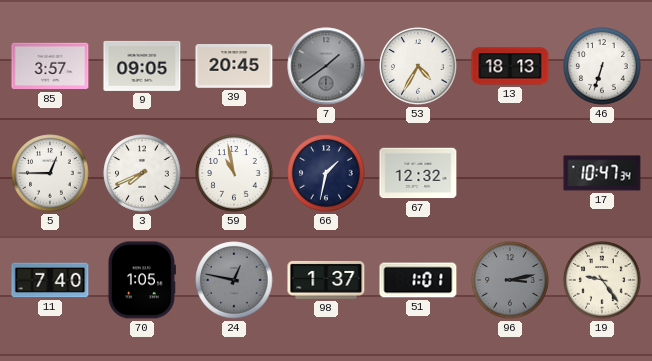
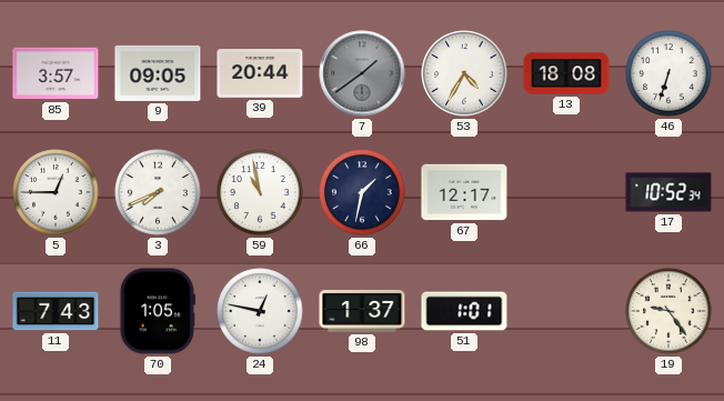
39: 20:45 -> 20:44 (260, 74)
13: 18:13 -> 18:08 (566, 73)
67: 12:32 -> 12:17 (464, 192)
17: 10:47 -> 10:52 (668, 192)
11: 7:40 -> 7:43 (56, 311)
24 dial: grey -> white (260, 311)
96: 3:13 -> none (510, 280)
